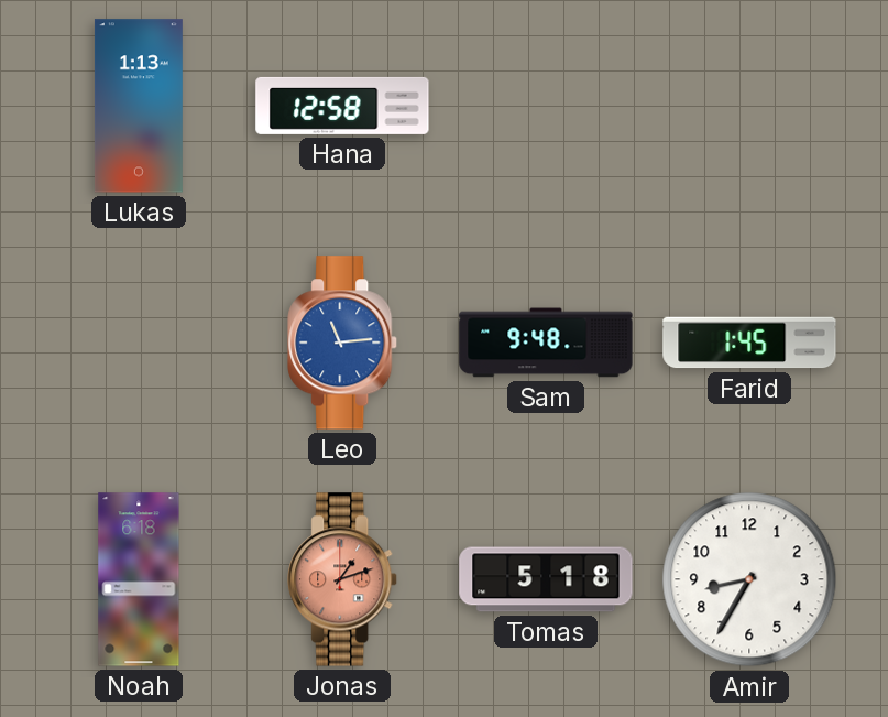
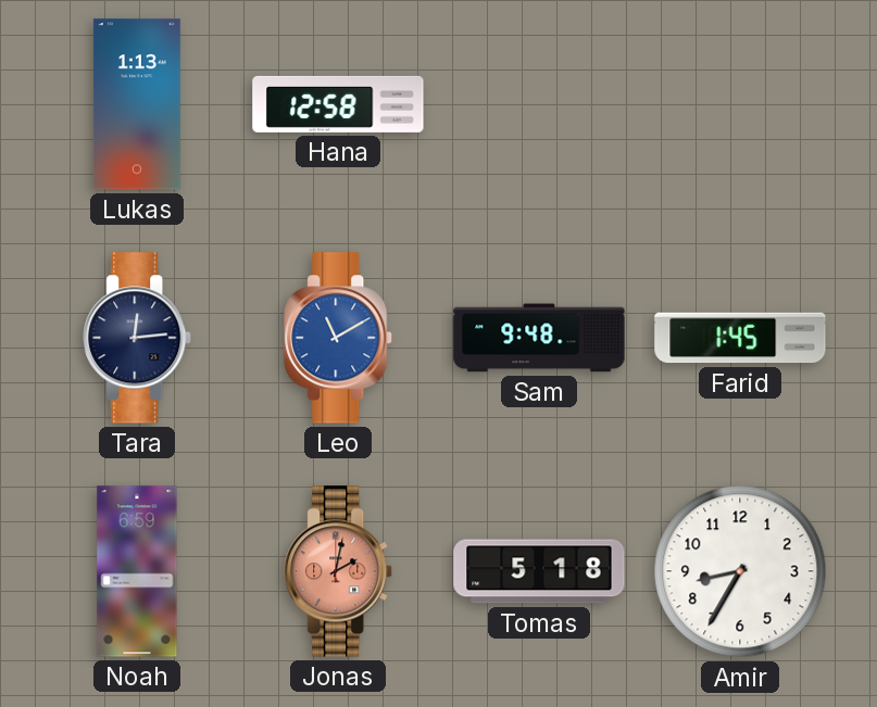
Tara: none -> 12:14 (138, 338)
Leo: 11:14 -> 11:10 (339, 338)
Noah: 6:18 -> 6:59 (137, 571)
Jonas: 1:12 -> 2:02 (339, 571)
